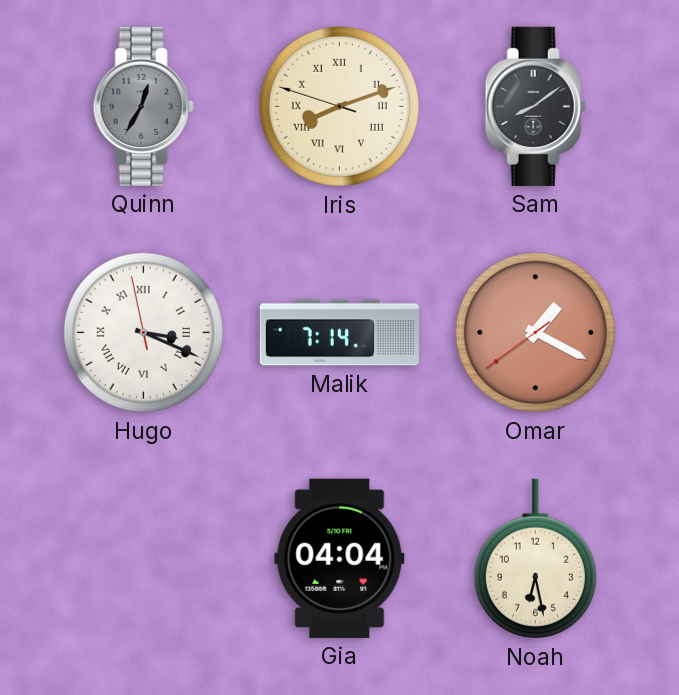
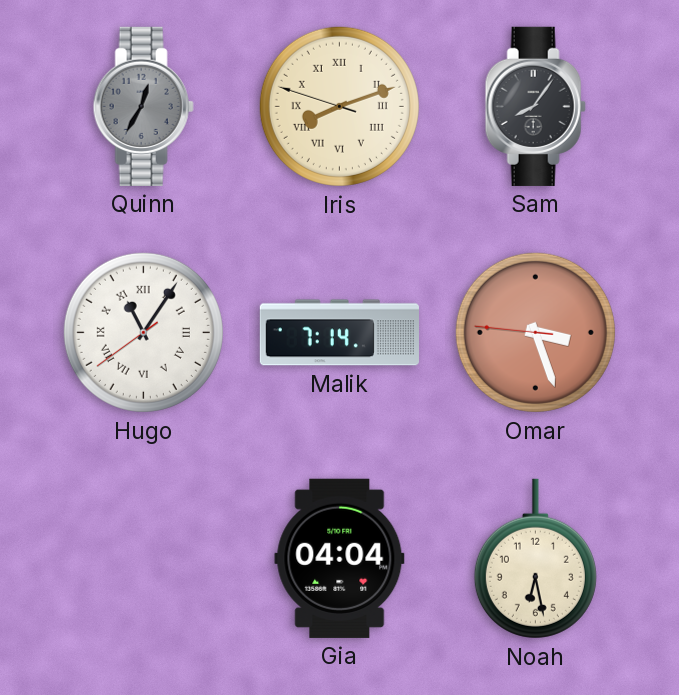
Sam: 8:09 -> 8:06 (535, 106)
Hugo: 3:18 -> 11:05 (143, 332)
Omar: 1:19 -> 3:26 (535, 332)
